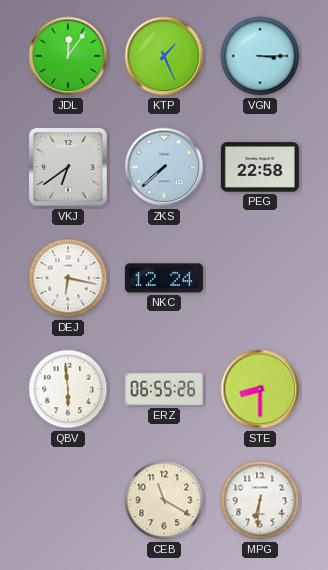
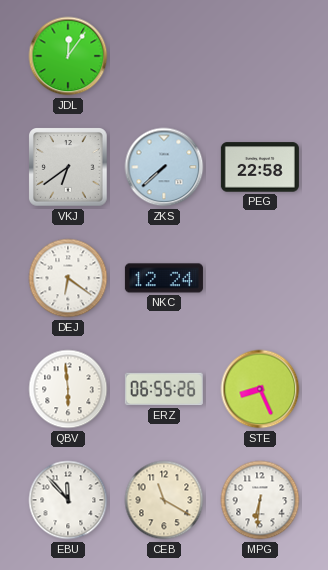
KTP: 1:26 -> none (164, 56)
VGN: 3:15 -> none (260, 56)
DEJ: 6:17 -> 6:21 (68, 278)
STE: 8:30 -> 8:26 (260, 389)
EBU: none -> 11:53 (68, 500)
